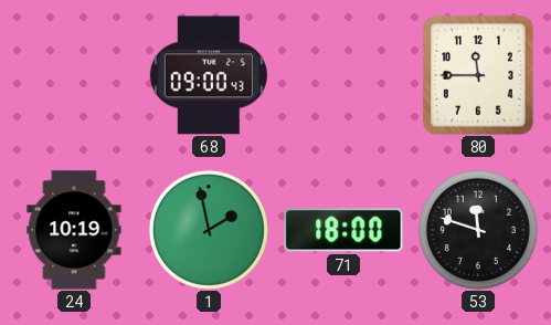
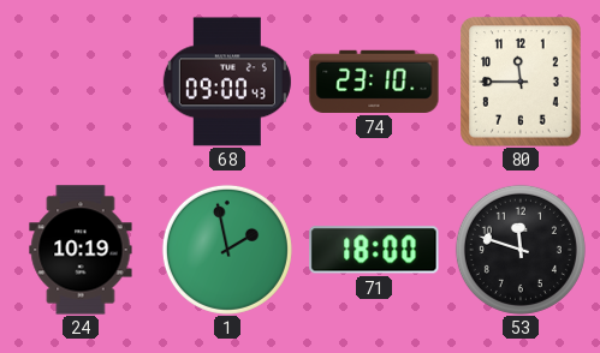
74: none -> 23:10 (374, 82)
